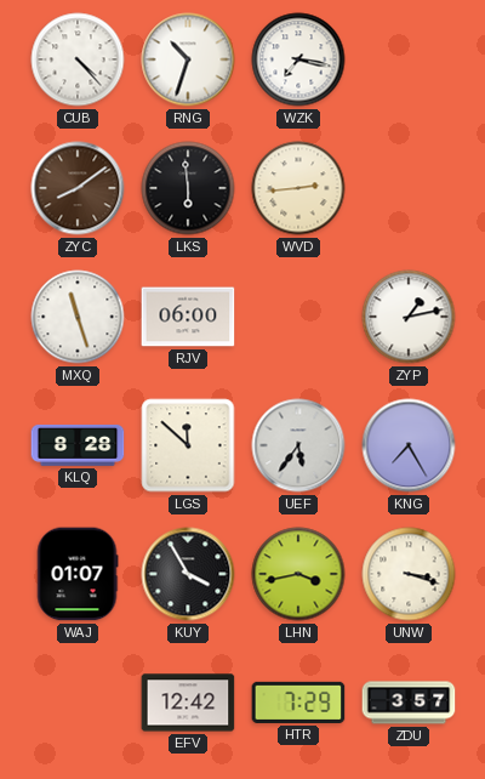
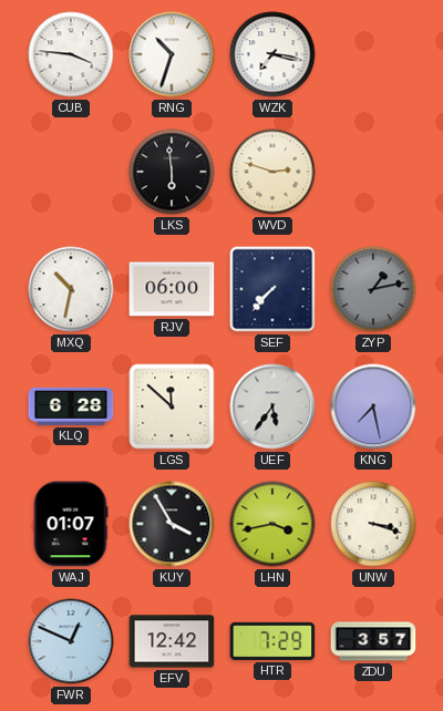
CUB: 4:23 -> 3:46 (71, 54)
ZYC: 8:09 -> none (78, 188)
WVD: 2:44 -> 2:48 (272, 172)
MXQ: 11:27 -> 10:32 (71, 289)
SEF: none -> 7:37 (272, 289)
ZYP dial: white -> grey (373, 289)
KLQ: 8:28 -> 6:28 (71, 406)
KNG: 7:25 -> 7:28 (373, 406)
FWR: none -> 12:49 (71, 641)
